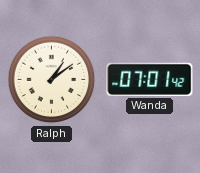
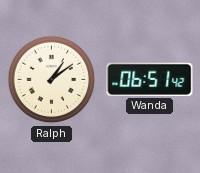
Wanda: 07:01 -> 06:51 (150, 79)
